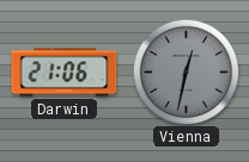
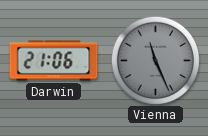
Vienna: 12:32 -> 11:26 (155, 60)
